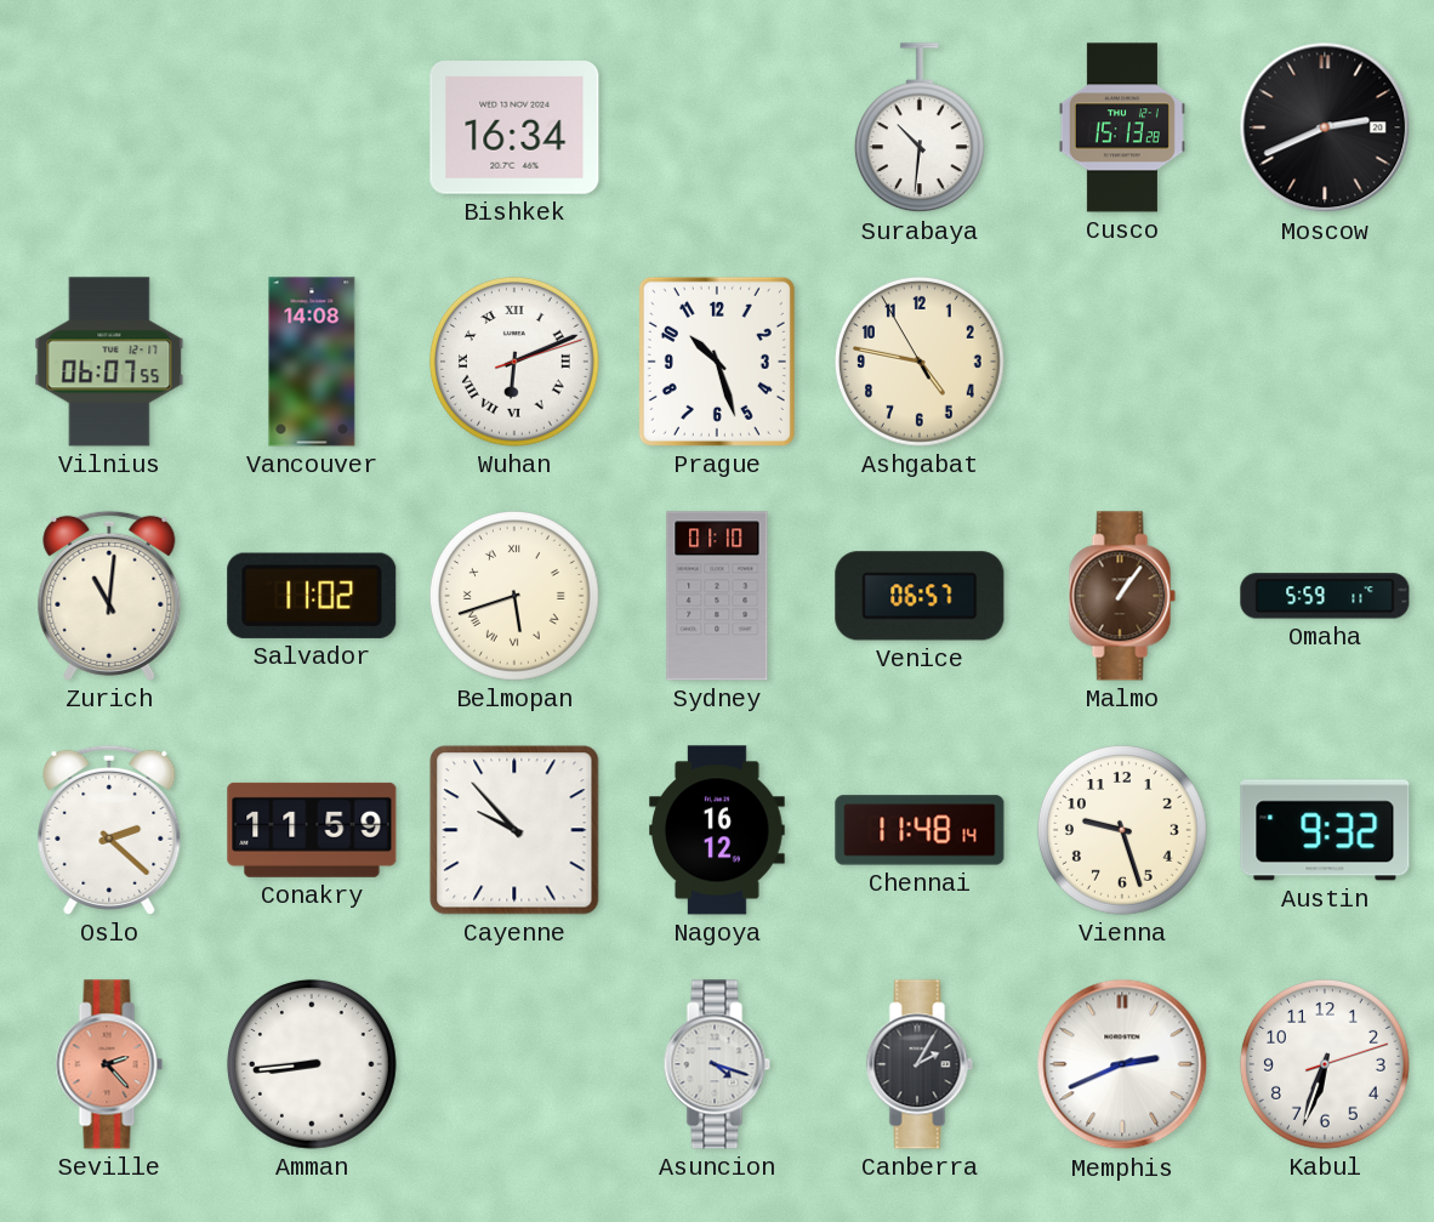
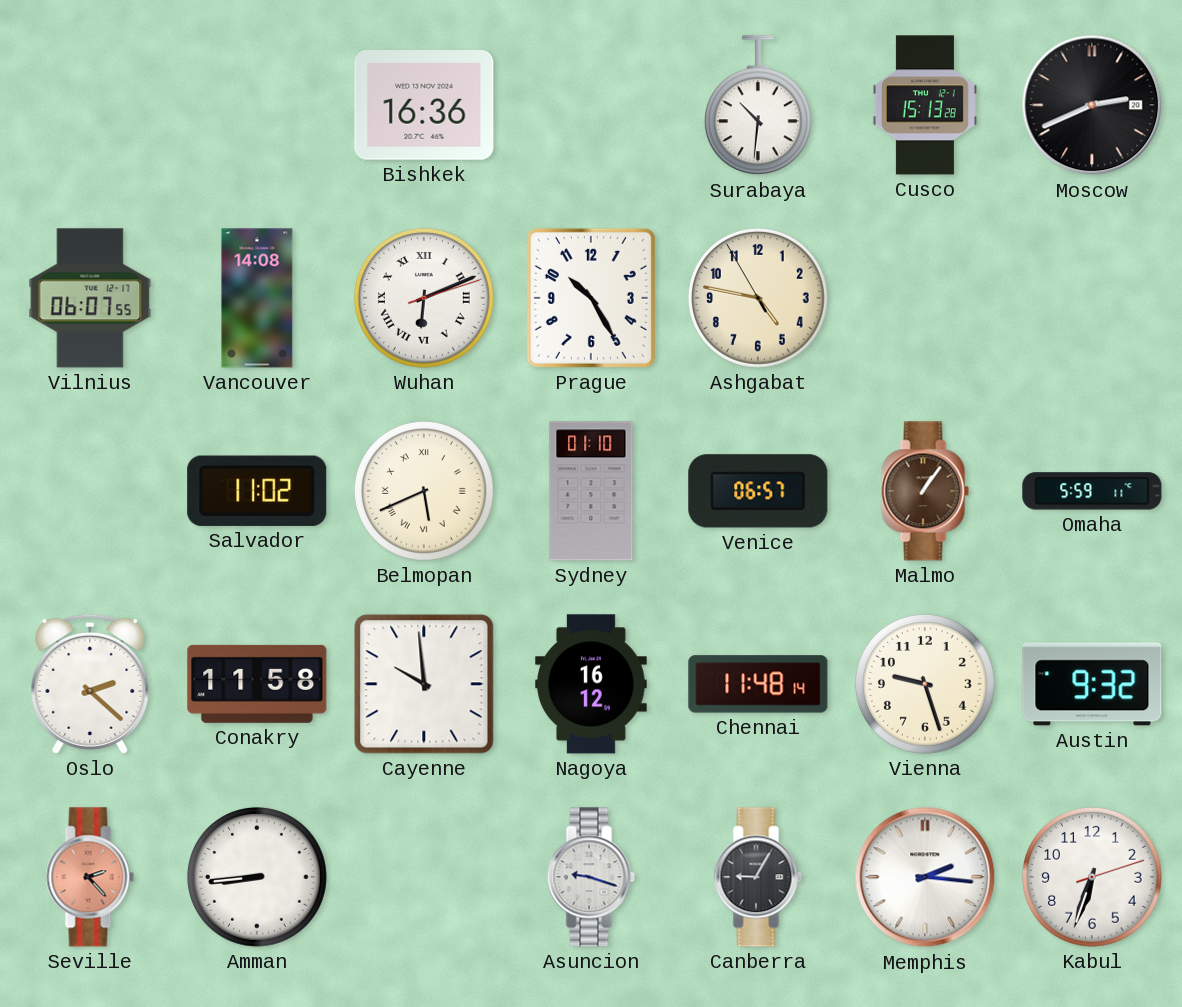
Bishkek: 16:34 -> 16:36 (424, 106)
Prague: 10:27 -> 10:25 (591, 298)
Zurich: 11:01 -> none (109, 596)
Belmopan: 5:42 -> 5:41 (424, 491)
Conakry: 11:59 -> 11:58 (257, 684)
Cayenne: 9:53 -> 9:59 (424, 684)
Asuncion: 4:18 -> 9:18 (591, 877)
Canberra: 2:05 -> 9:05 (758, 877)
Memphis: 2:41 -> 2:16 (925, 877)
